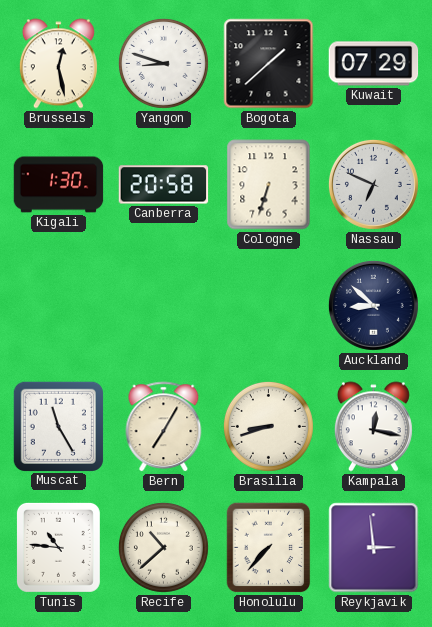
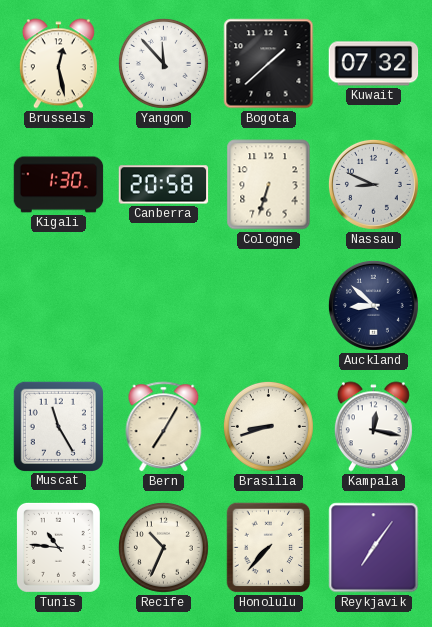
Yangon: 8:48 -> 11:53 (163, 63)
Kuwait: 07:29 -> 07:32 (374, 64)
Nassau: 6:49 -> 8:49 (373, 184)
Recife: 10:38 -> 10:34 (163, 547)
Reykjavik: 2:59 -> 7:06 (374, 548)
